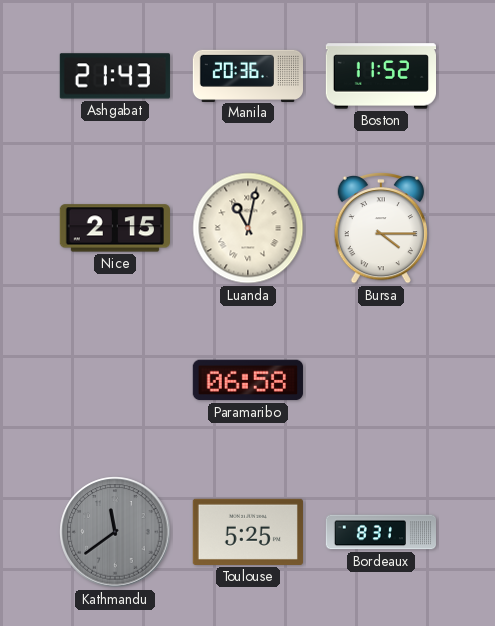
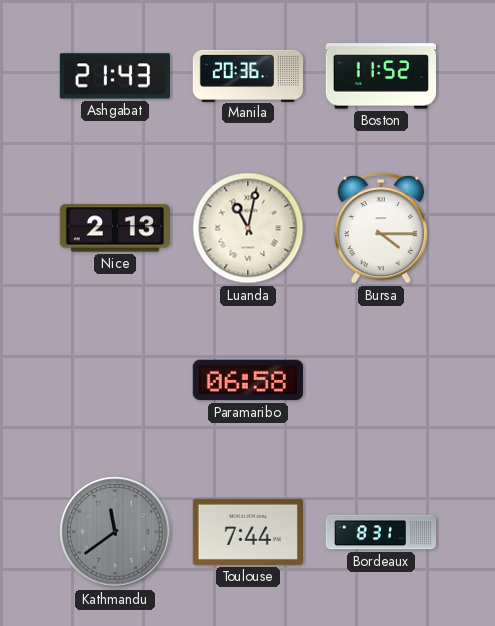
Nice: 2:15 -> 2:13 (115, 228)
Toulouse: 5:25 -> 7:44 (248, 532)
